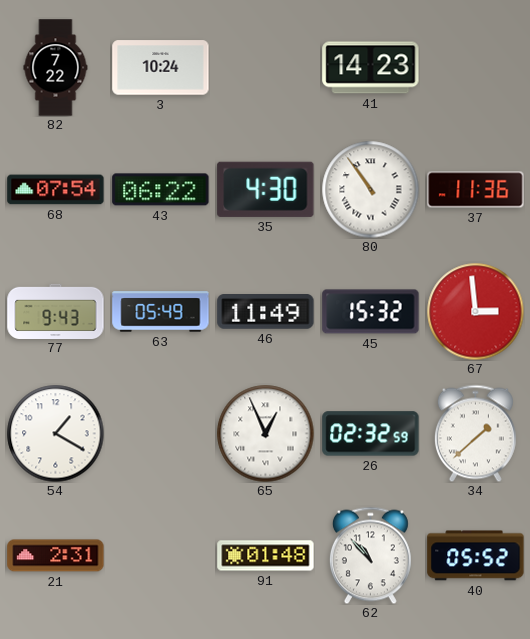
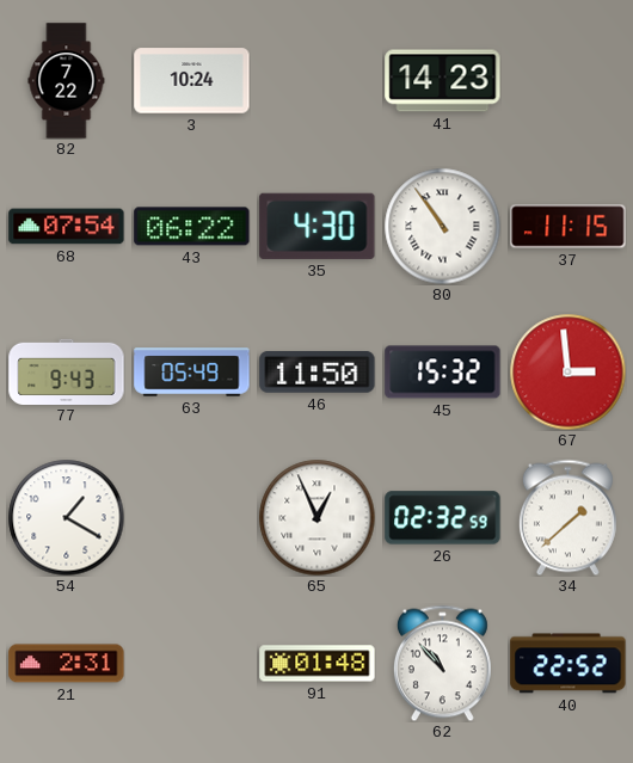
37: 11:36 -> 11:15 (569, 227)
46: 11:49 -> 11:50 (318, 373)
40: 05:52 -> 22:52 (569, 664)
